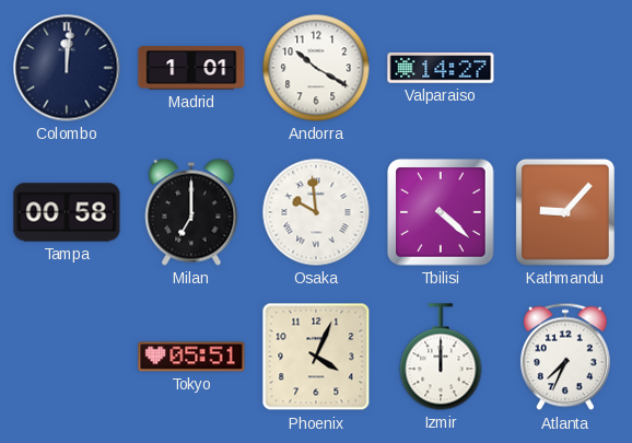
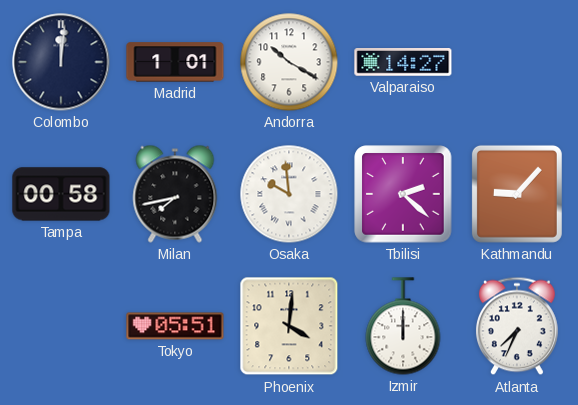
Milan: 7:00 -> 7:43 (175, 194)
Tbilisi: 4:22 -> 2:22 (403, 194)
Phoenix: 4:04 -> 4:01 (289, 326)
